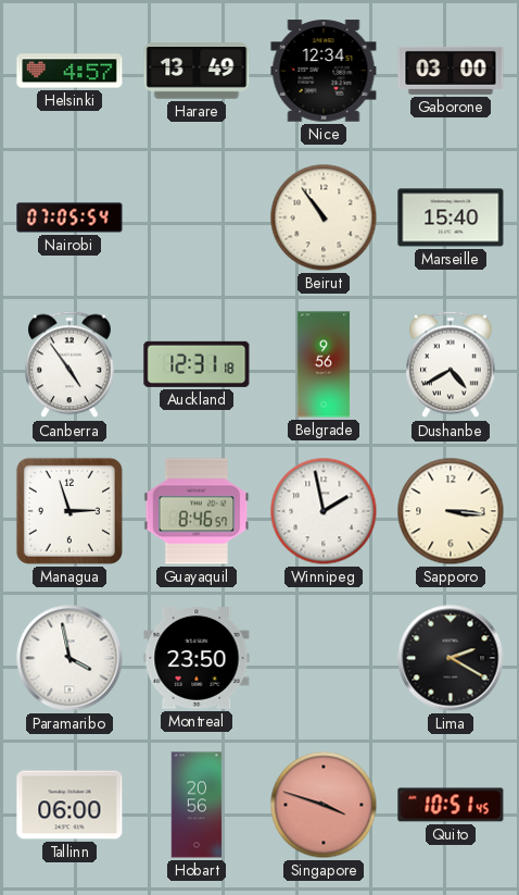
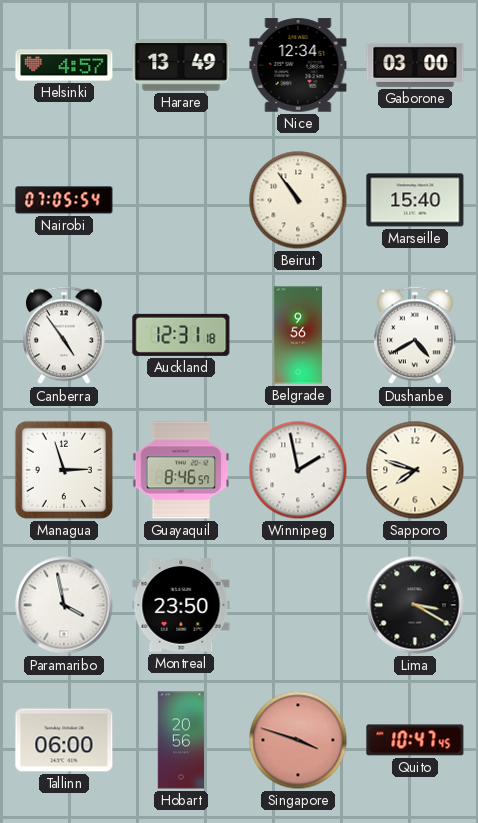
Sapporo: 3:16 -> 7:48 (415, 470)
Lima: 2:20 -> 3:20 (415, 605)
Quito: 10:51 -> 10:47 (415, 740)
